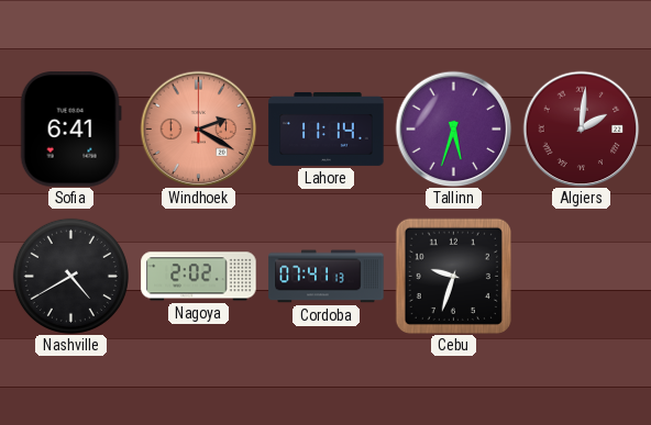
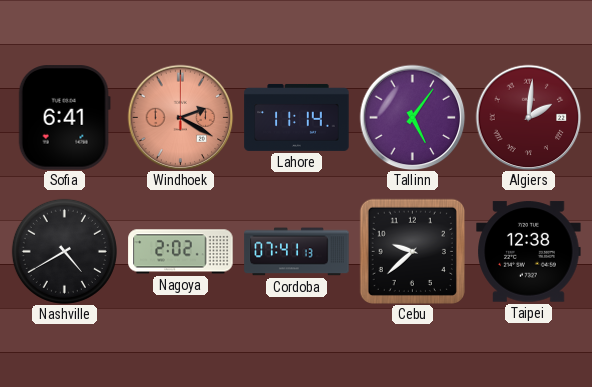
Tallinn: 5:33 -> 5:06 (412, 117)
Cebu: 9:33 -> 9:38 (412, 251)
Taipei: none -> 12:38 (529, 252)
